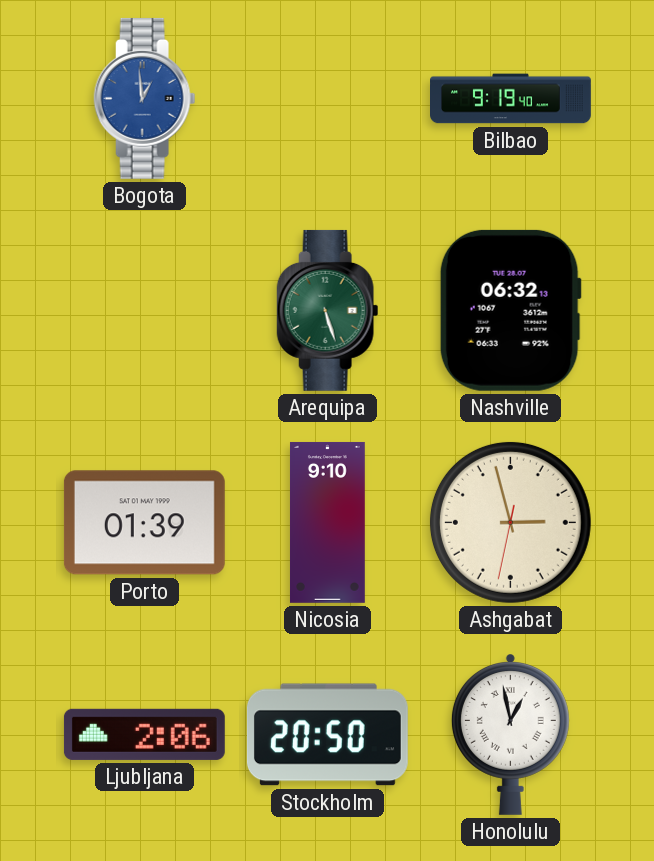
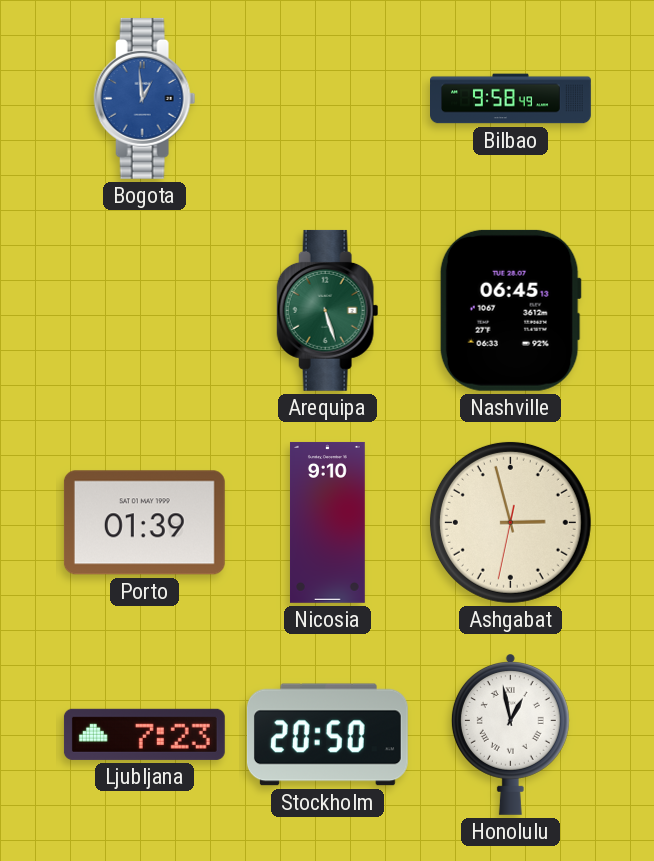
Bilbao: 9:19 -> 9:58 (511, 99)
Nashville: 06:32 -> 06:45 (510, 310)
Ljubljana: 2:06 -> 7:23 (144, 734)
